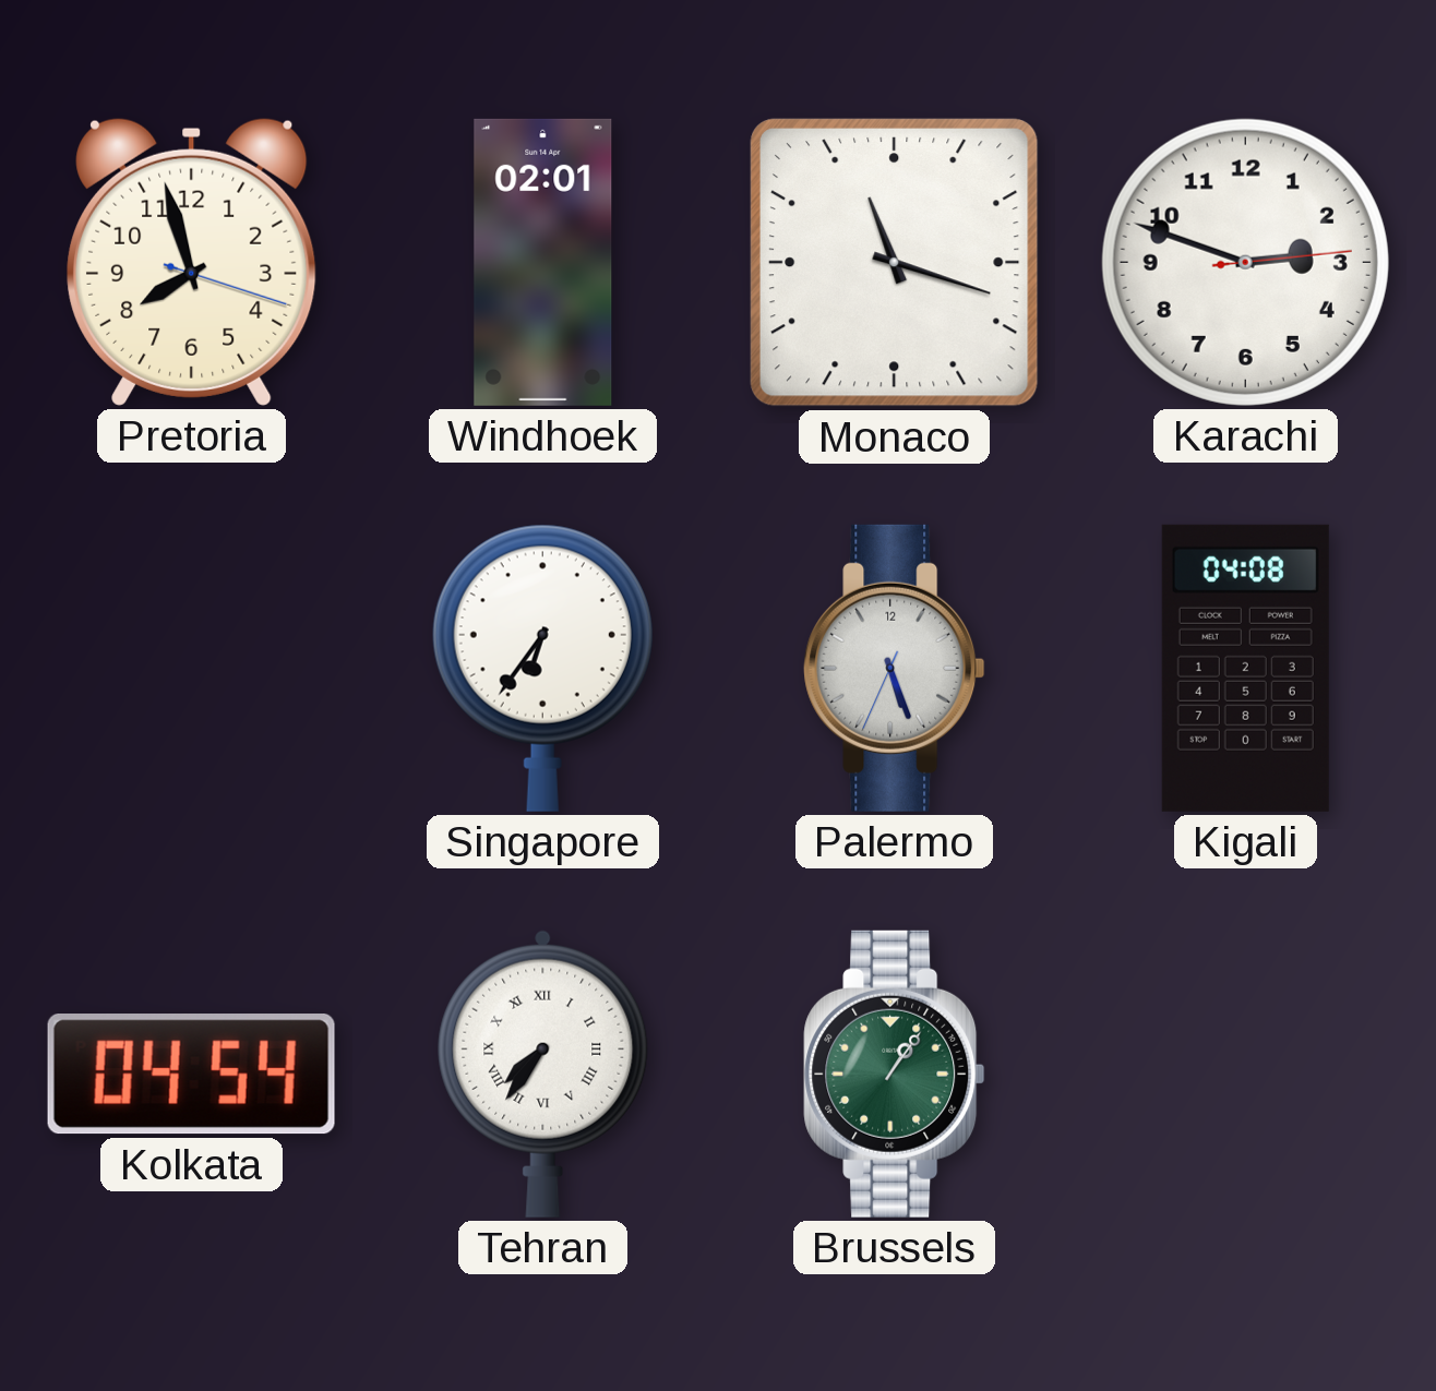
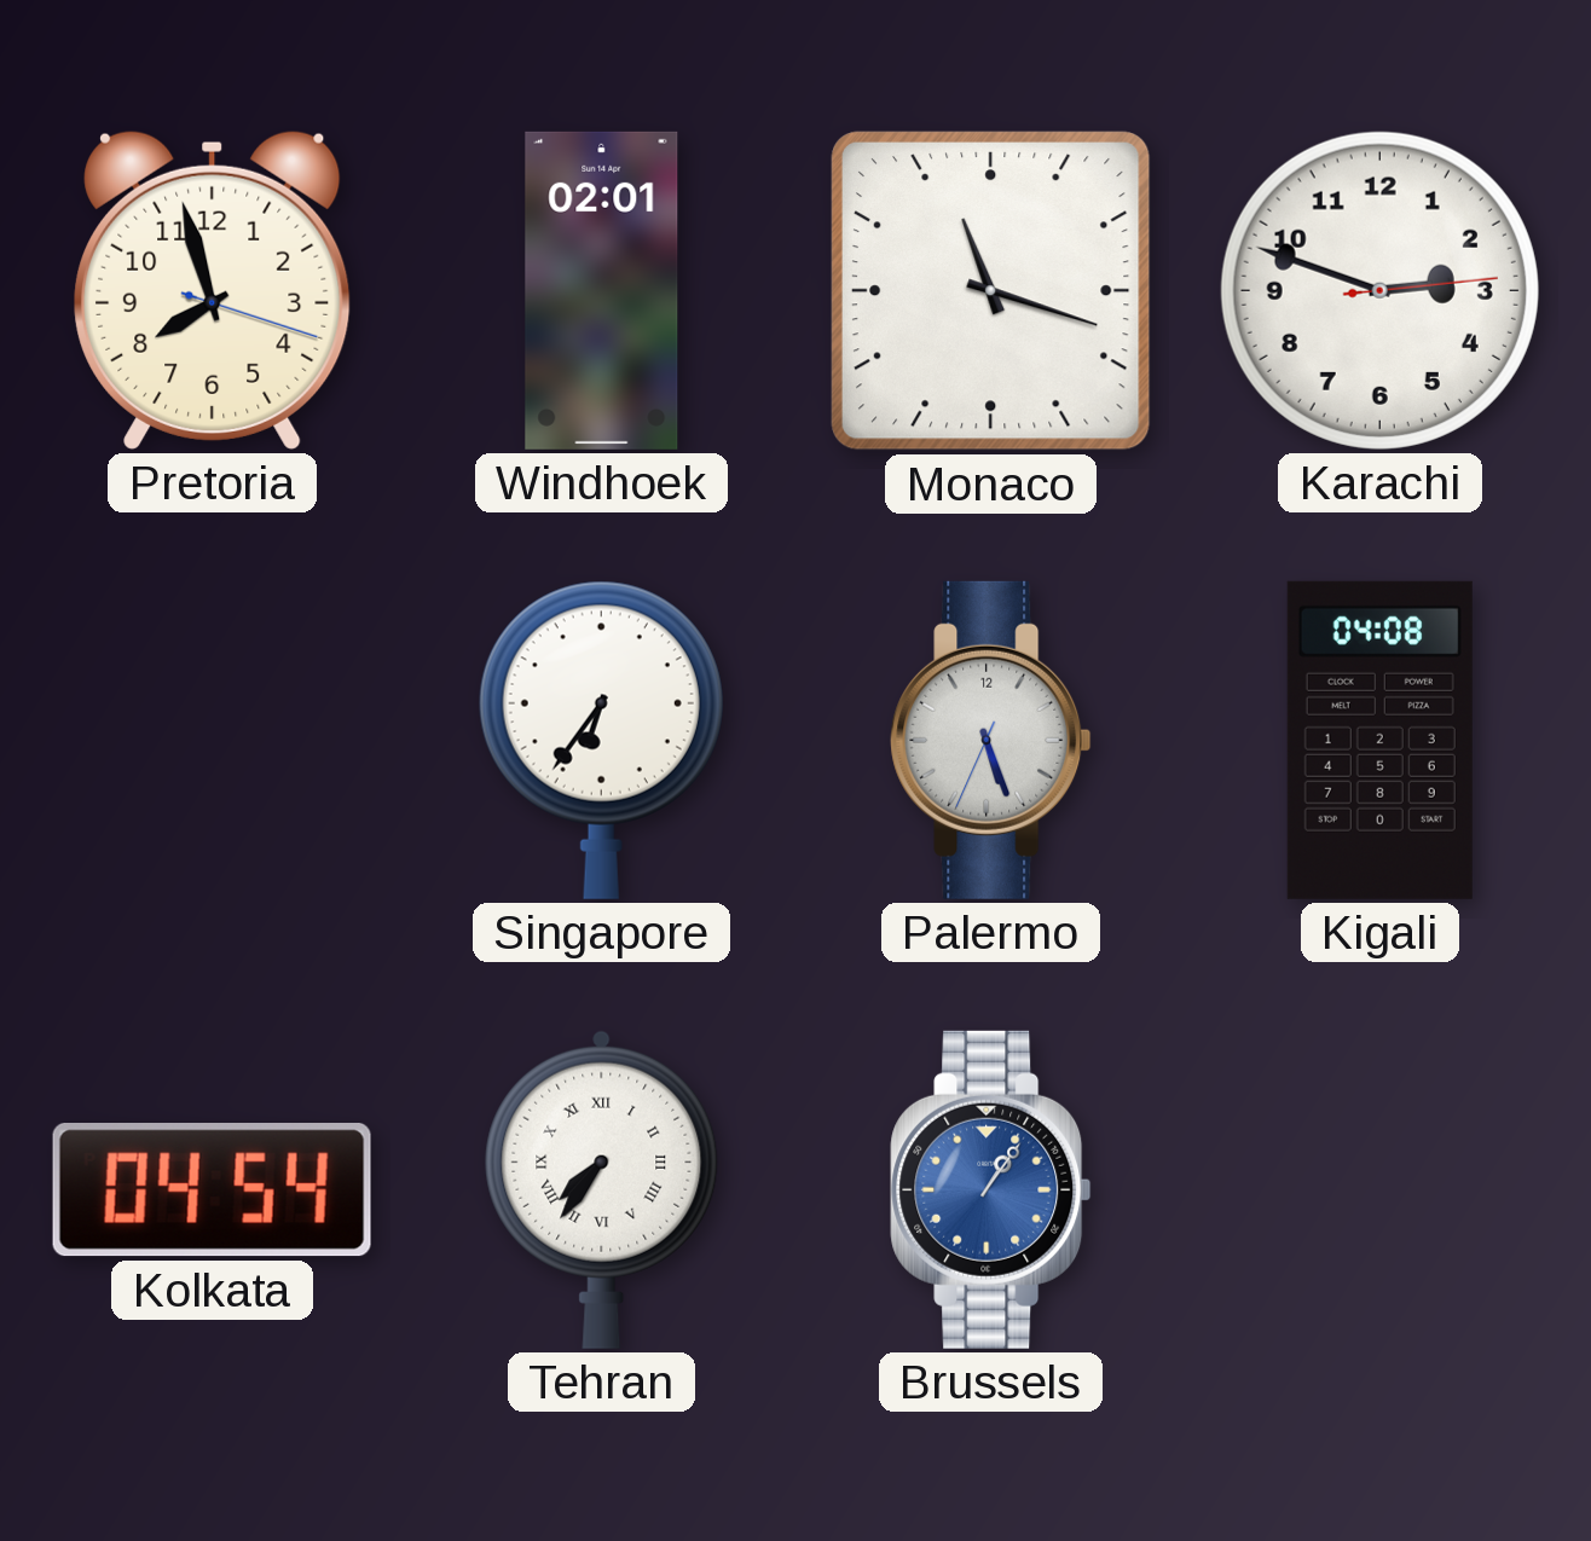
Brussels dial: green -> blue (991, 1189)
